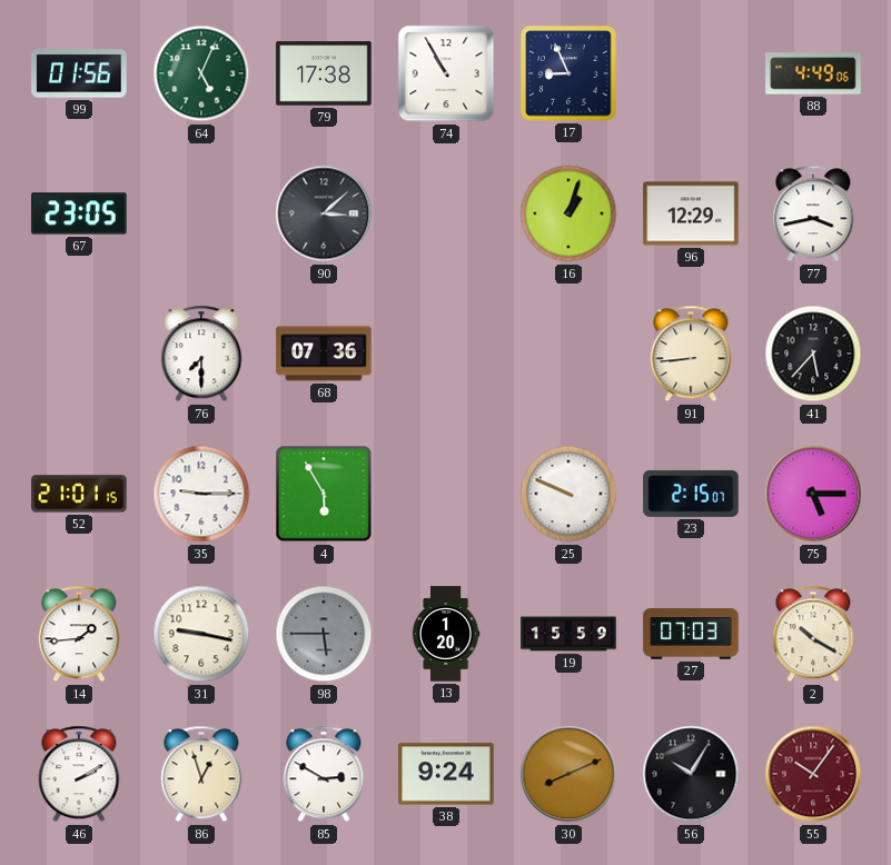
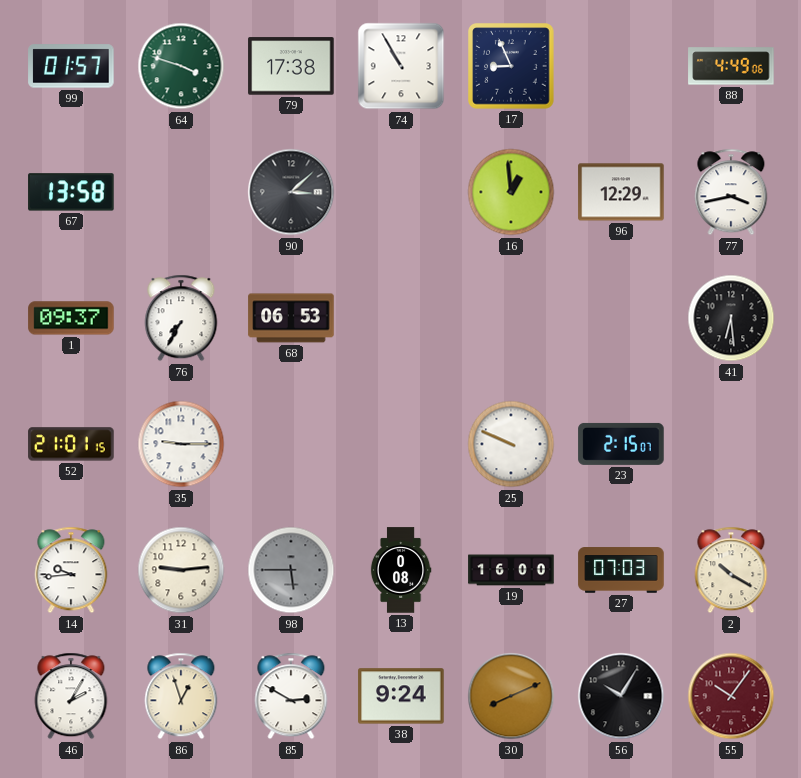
99: 01:56 -> 01:57 (71, 66)
64: 5:04 -> 3:48 (181, 66)
67: 23:05 -> 13:58 (71, 192)
16: 1:03 -> 12:59 (511, 192)
1: none -> 09:37 (71, 318)
76: 7:30 -> 7:35 (181, 318)
68: 07:36 -> 06:53 (291, 318)
91: 8:44 -> none (691, 354)
41: 5:37 -> 6:29 (731, 318)
4: 5:55 -> none (324, 494)
75: 5:15 -> none (813, 494)
14: 1:44 -> 9:44 (71, 570)
31: 9:17 -> 9:14 (181, 570)
13: 1:20 -> 0:08 (401, 570)
19: 15:59 -> 16:00 (511, 570)
46: 2:10 -> 2:05 (71, 696)
